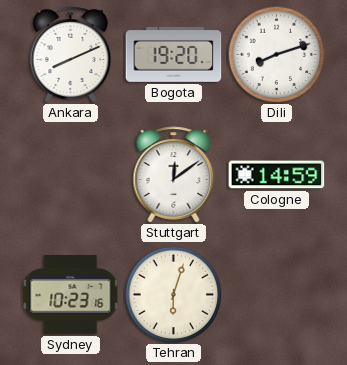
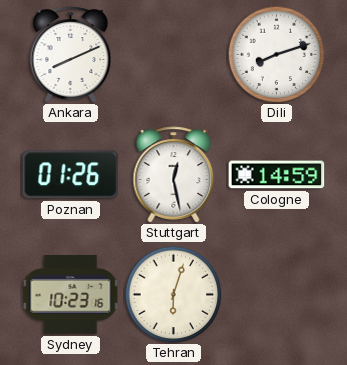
Bogota: 19:20 -> none (174, 54)
Poznan: none -> 01:26 (71, 175)
Stuttgart: 12:09 -> 12:28 (174, 175)
